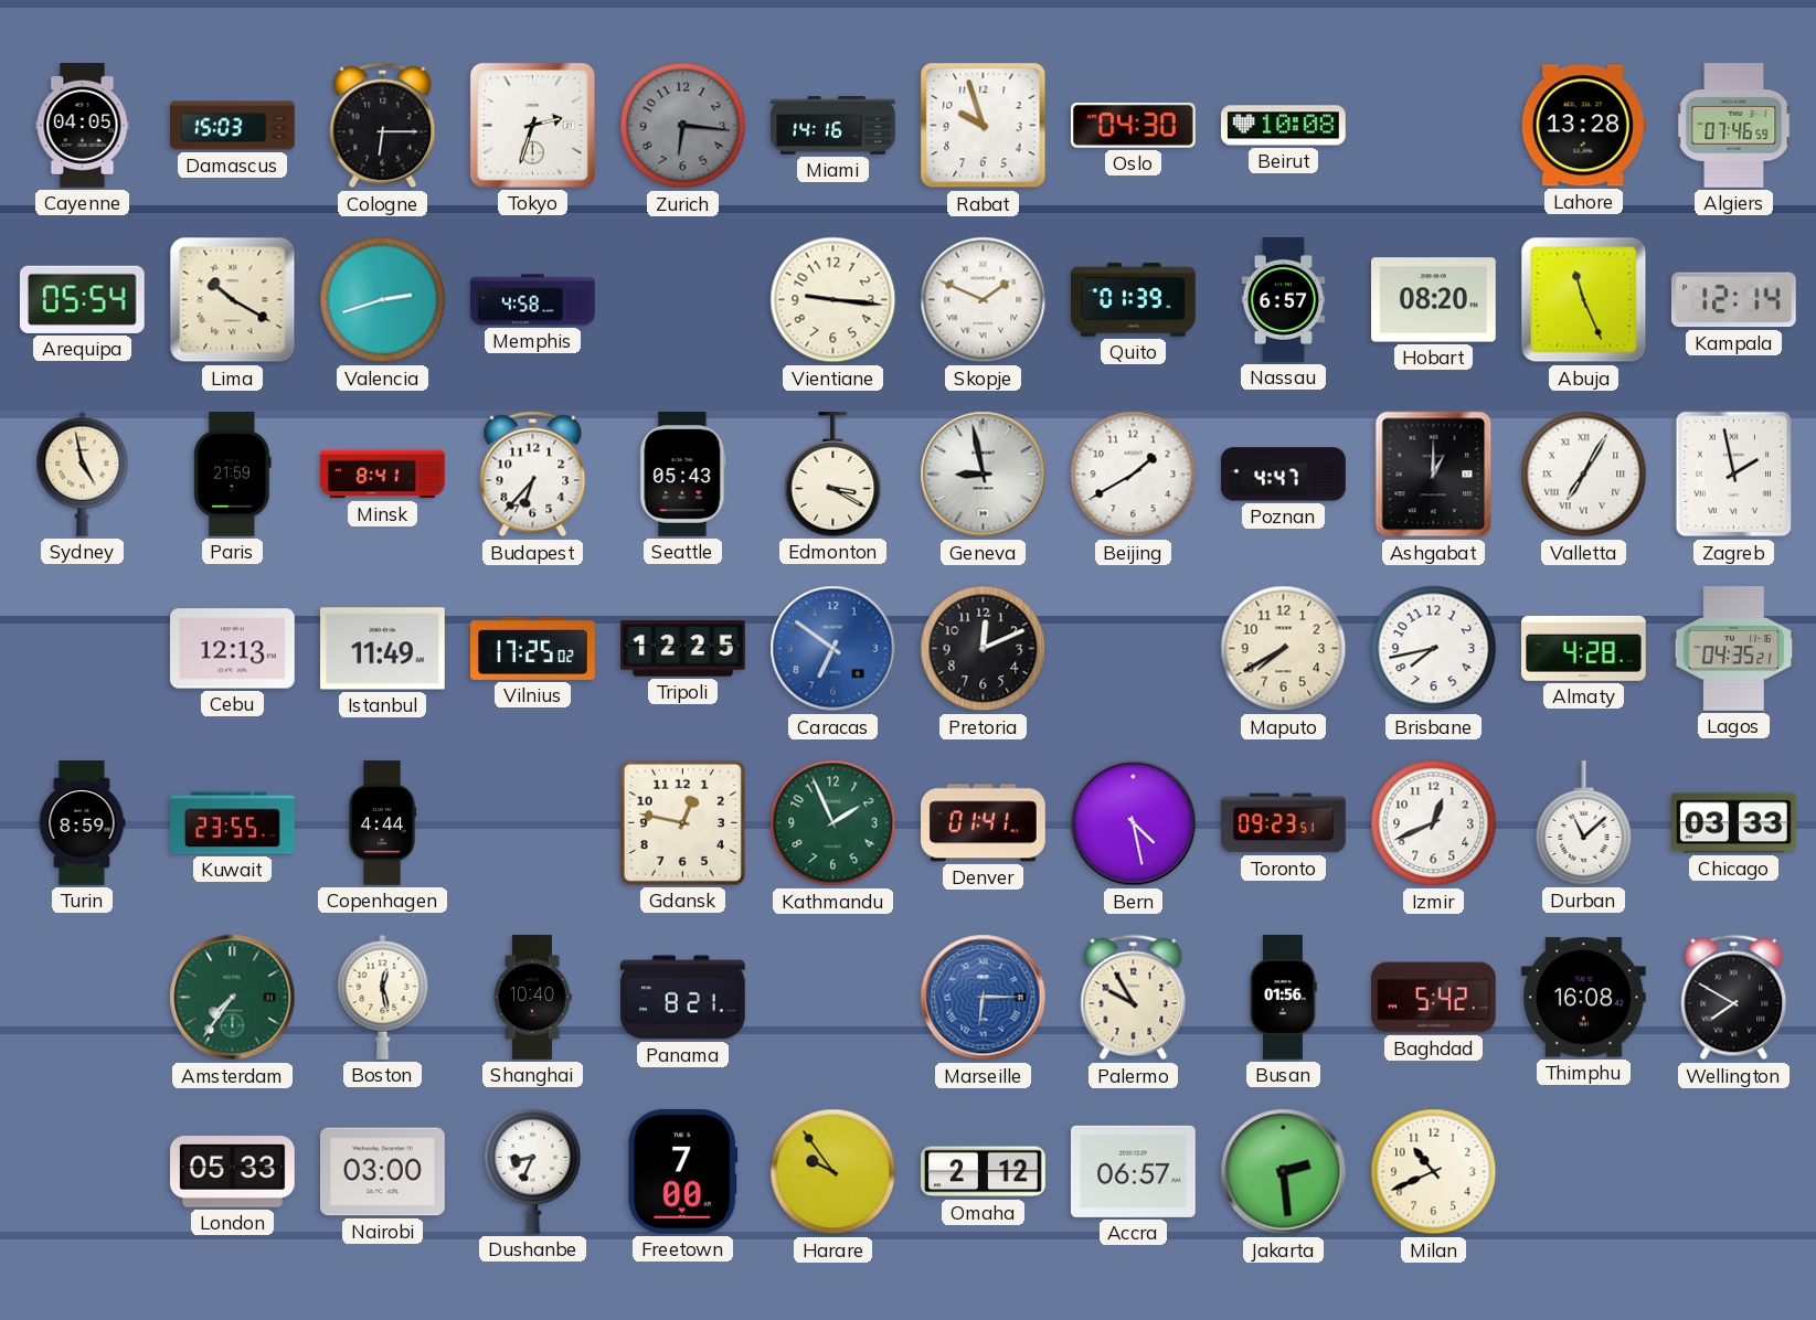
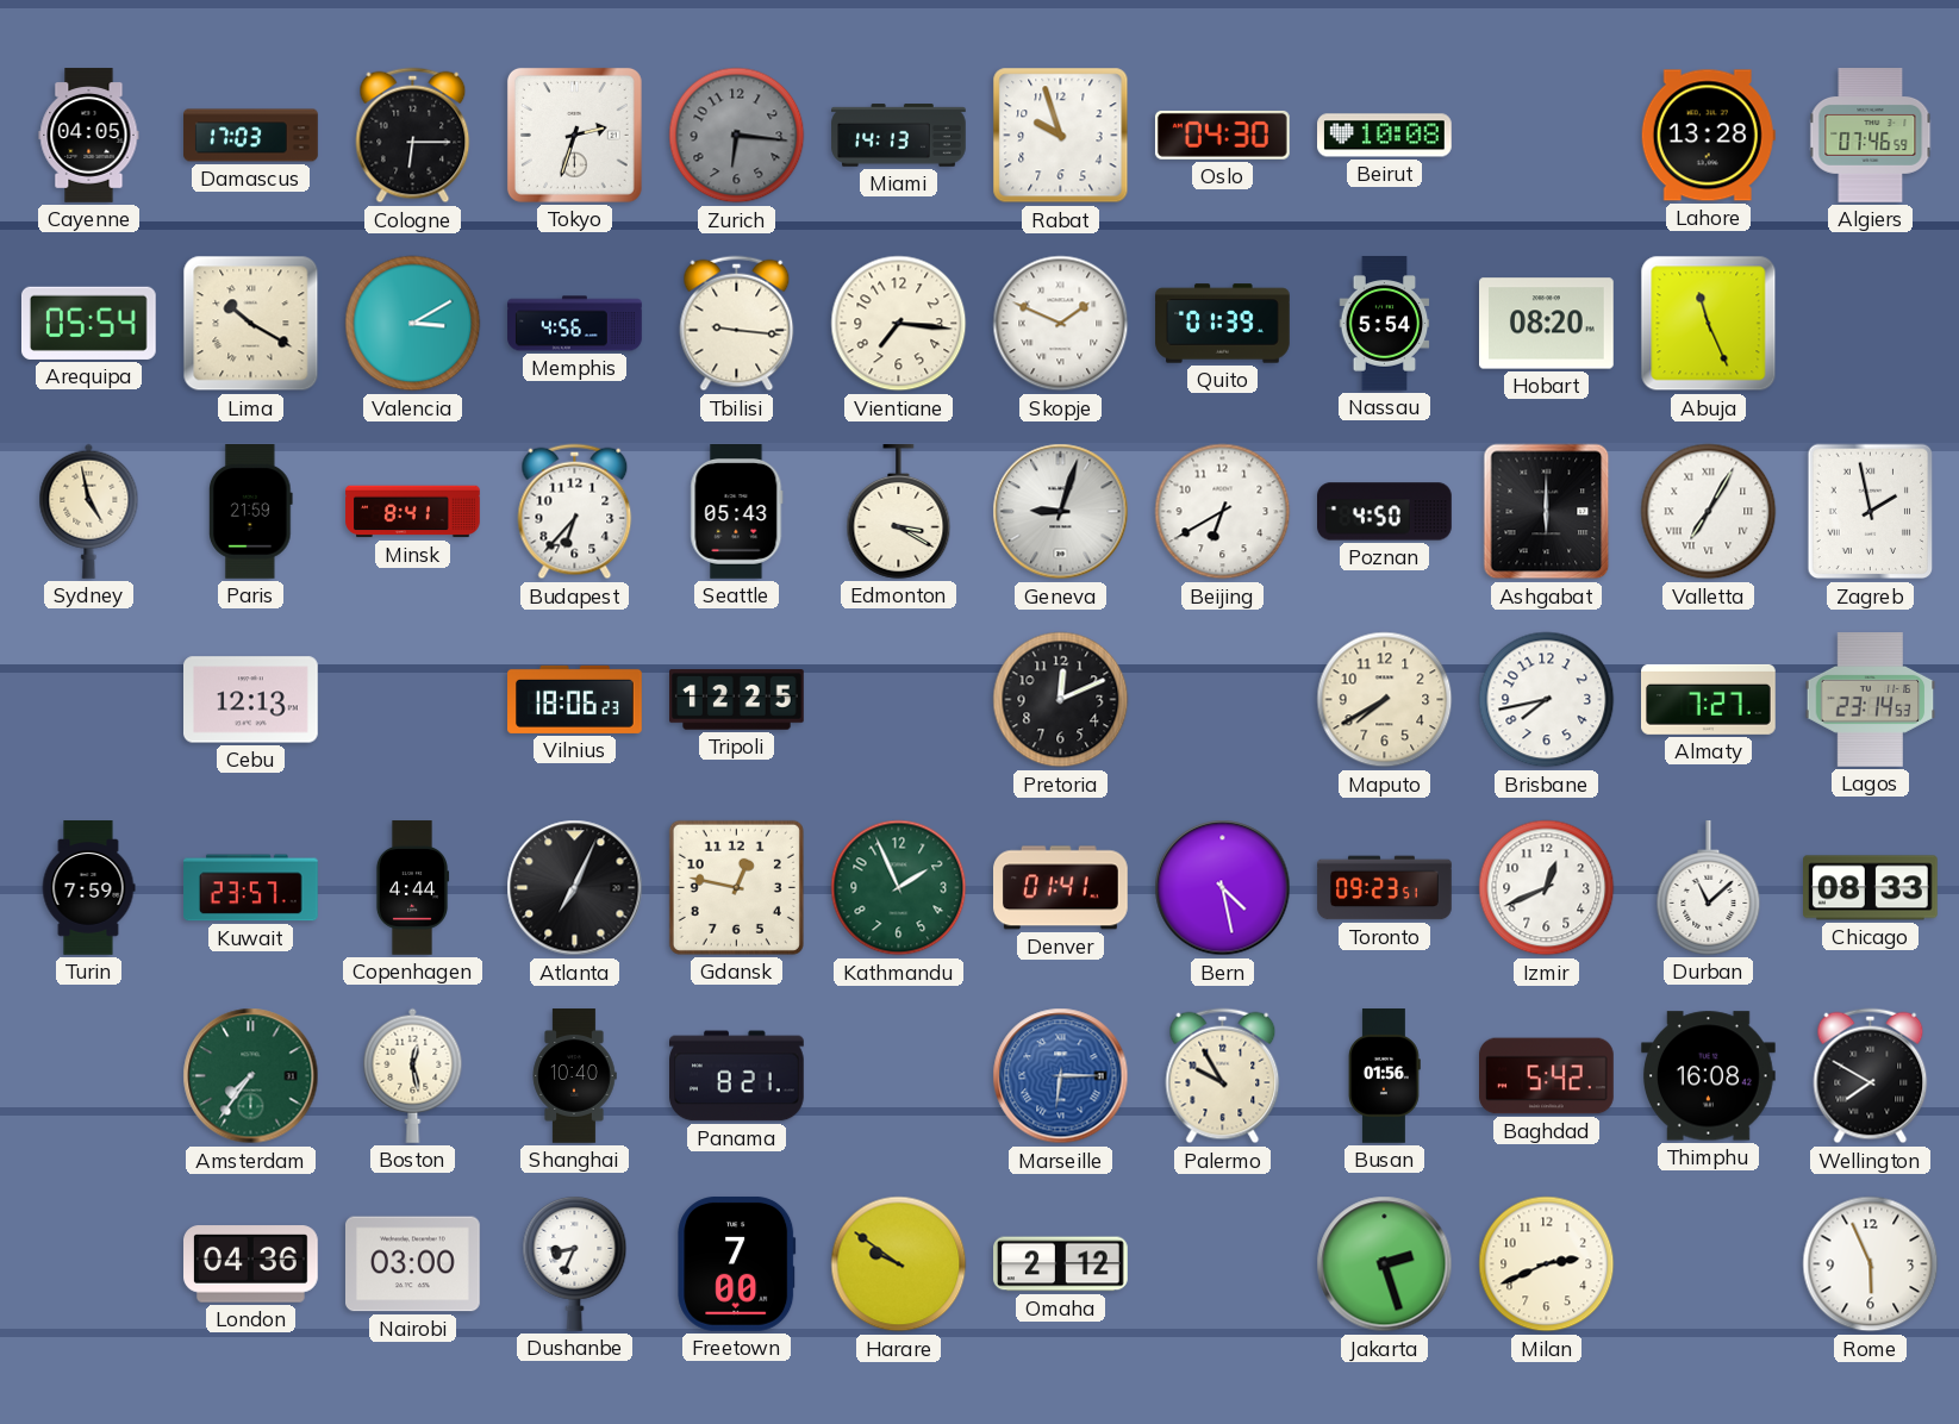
Damascus: 15:03 -> 17:03 (251, 136)
Miami: 14:16 -> 14:13 (899, 136)
Valencia: 2:42 -> 3:10 (413, 324)
Memphis: 4:58 -> 4:56 (575, 324)
Tbilisi: none -> 9:16 (737, 324)
Vientiane: 9:16 -> 7:16 (899, 324)
Nassau: 6:57 -> 5:54 (1385, 324)
Kampala: 12:14 -> none (1733, 300)
Geneva: 8:58 -> 9:03 (1061, 512)
Beijing: 1:40 -> 6:40 (1223, 512)
Poznan: 4:47 -> 4:50 (1385, 512)
Ashgabat: 1:00 -> 6:00 (1547, 512)
Istanbul: 11:49 -> none (383, 649)
Vilnius: 17:25 -> 18:06 (575, 699)
Caracas: 6:51 -> none (833, 649)
Almaty: 4:28 -> 7:27 (1709, 699)
Lagos: 04:35 -> 23:14 (1871, 700)
Turin: 8:59 -> 7:59 (88, 888)
Kuwait: 23:55 -> 23:57 (251, 888)
Atlanta: none -> 7:04 (575, 888)
Chicago: 03:33 -> 08:33 (1871, 888)
London: 05:33 -> 04:36 (251, 1264)
Harare: 9:54 -> 9:51 (899, 1264)
Accra: 06:57 -> none (1133, 1171)
Jakarta: 2:29 -> 2:27 (1385, 1264)
Milan: 10:41 -> 2:41 (1547, 1264)
Rome: none -> 5:56 (1871, 1264)
